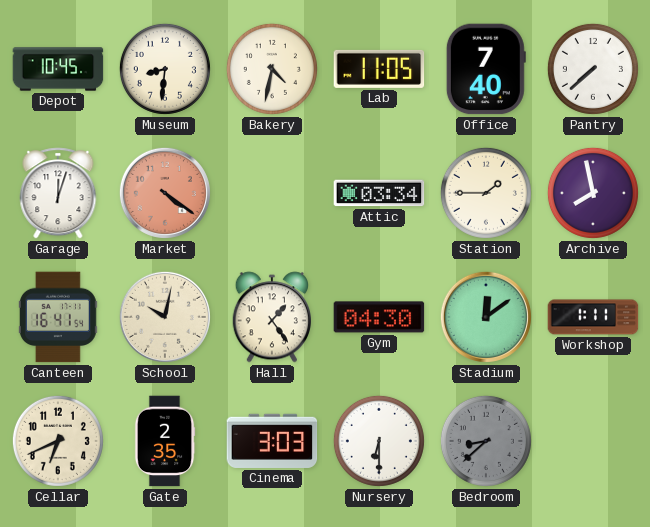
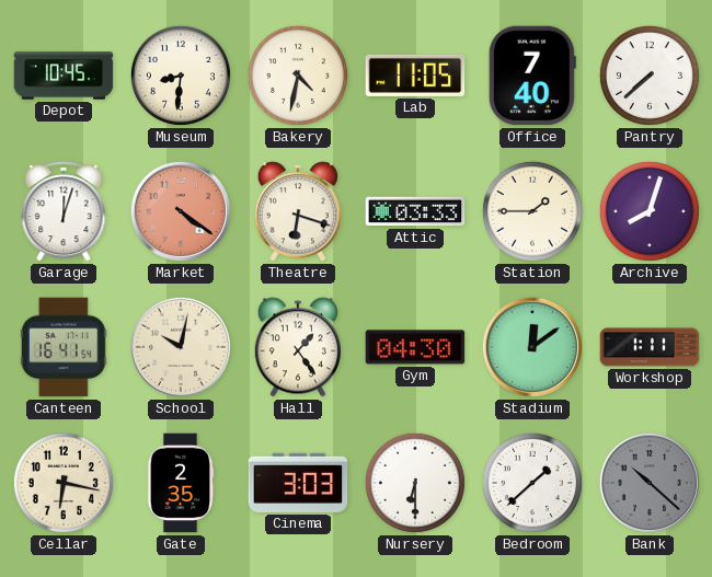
Theatre: none -> 6:18 (297, 211)
Attic: 03:34 -> 03:33 (415, 211)
Archive: 7:58 -> 8:03 (650, 211)
Cellar: 6:41 -> 6:17 (64, 483)
Bedroom: 8:38 -> 1:38 (532, 483)
Bedroom dial: grey -> white (532, 483)
Bank: none -> 10:22 (650, 483)
